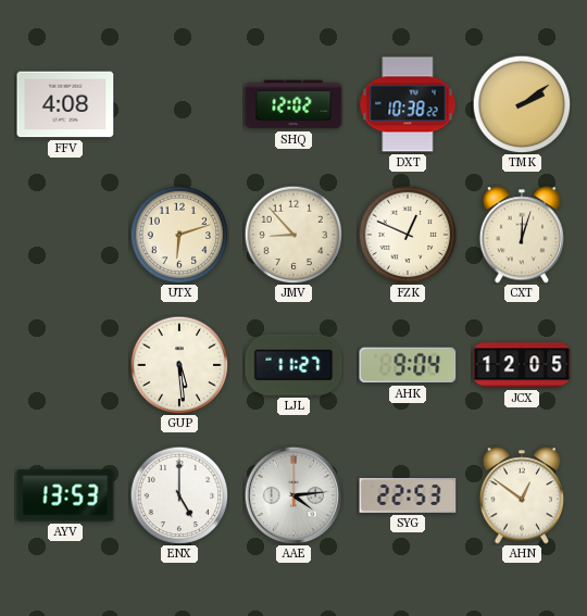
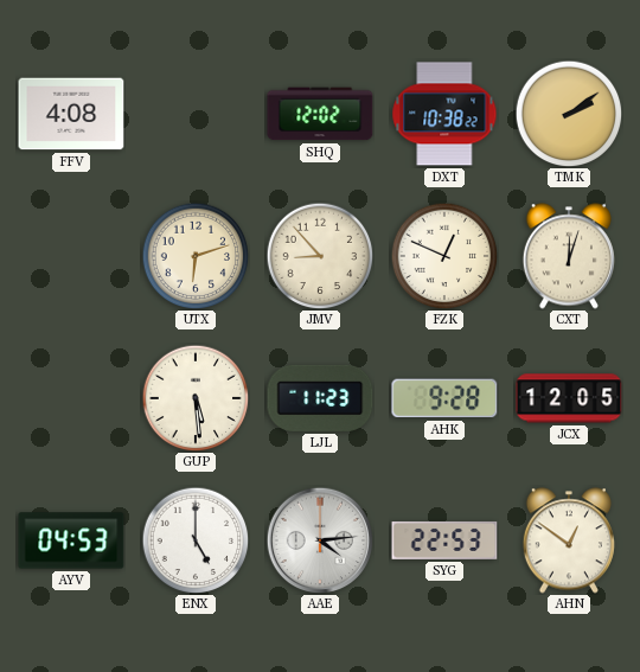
LJL: 11:27 -> 11:23 (320, 398)
AHK: 9:04 -> 9:28 (444, 398)
AYV: 13:53 -> 04:53 (71, 540)
